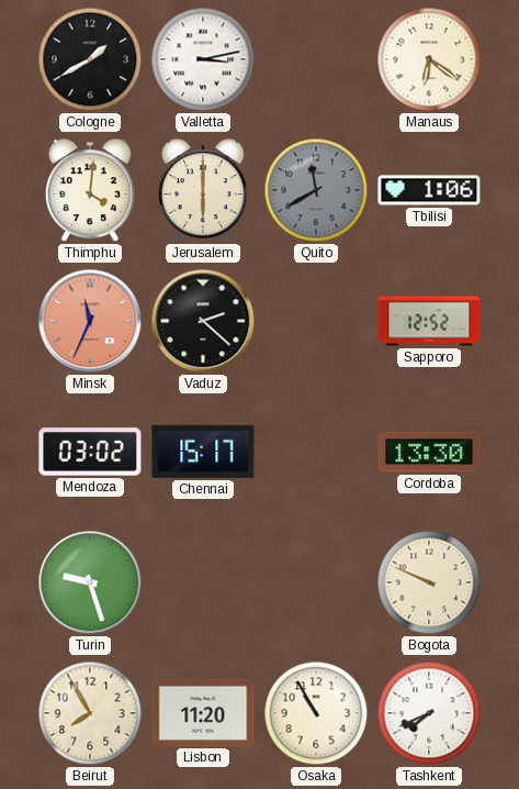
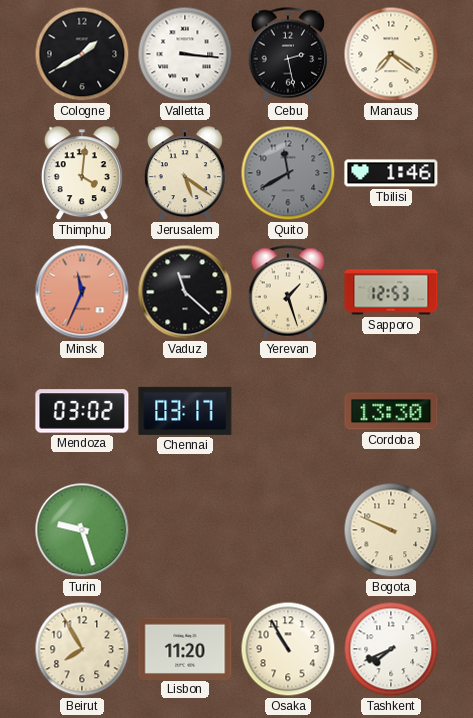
Valletta: 3:13 -> 3:16 (185, 54)
Cebu: none -> 2:28 (288, 54)
Manaus: 6:21 -> 7:21 (391, 54)
Jerusalem: 6:00 -> 5:21 (185, 174)
Tbilisi: 1:06 -> 1:46 (391, 173)
Vaduz: 2:22 -> 11:22 (185, 292)
Yerevan: none -> 1:27 (288, 292)
Sapporo: 12:52 -> 12:53 (391, 292)
Chennai: 15:17 -> 03:17 (185, 411)
